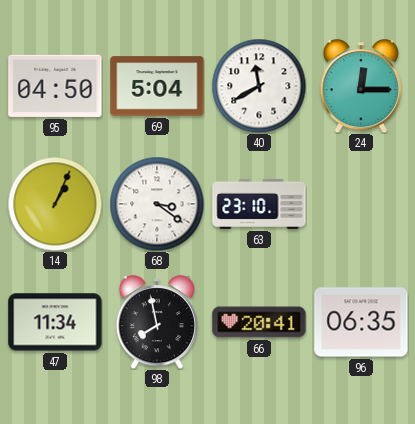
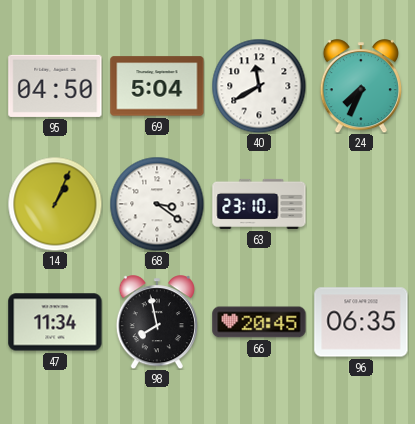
24: 12:15 -> 7:34 (361, 86)
66: 20:41 -> 20:45 (259, 322)
